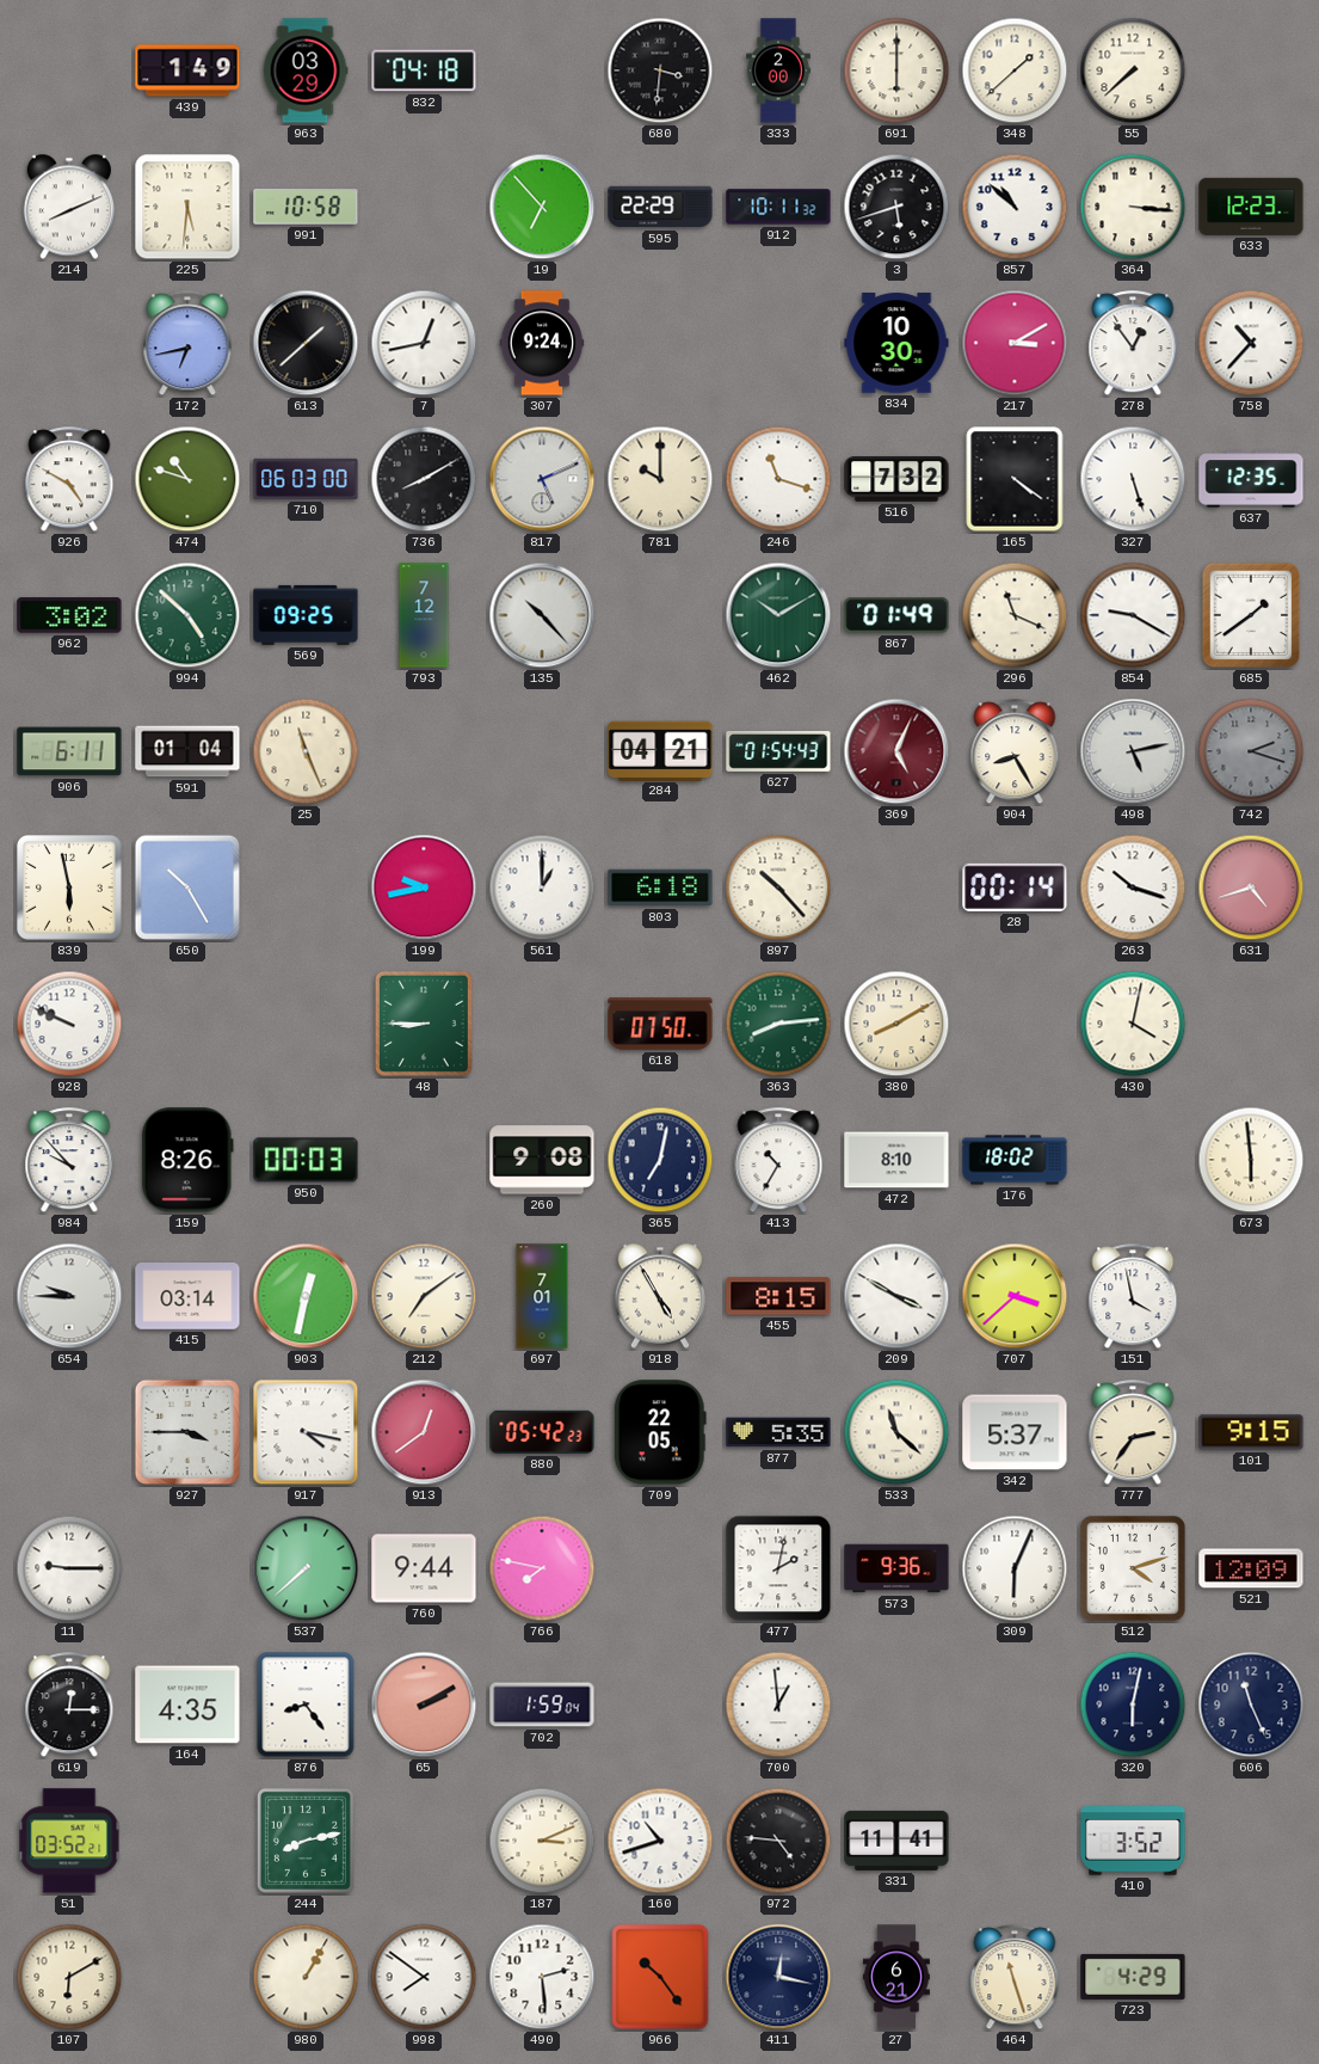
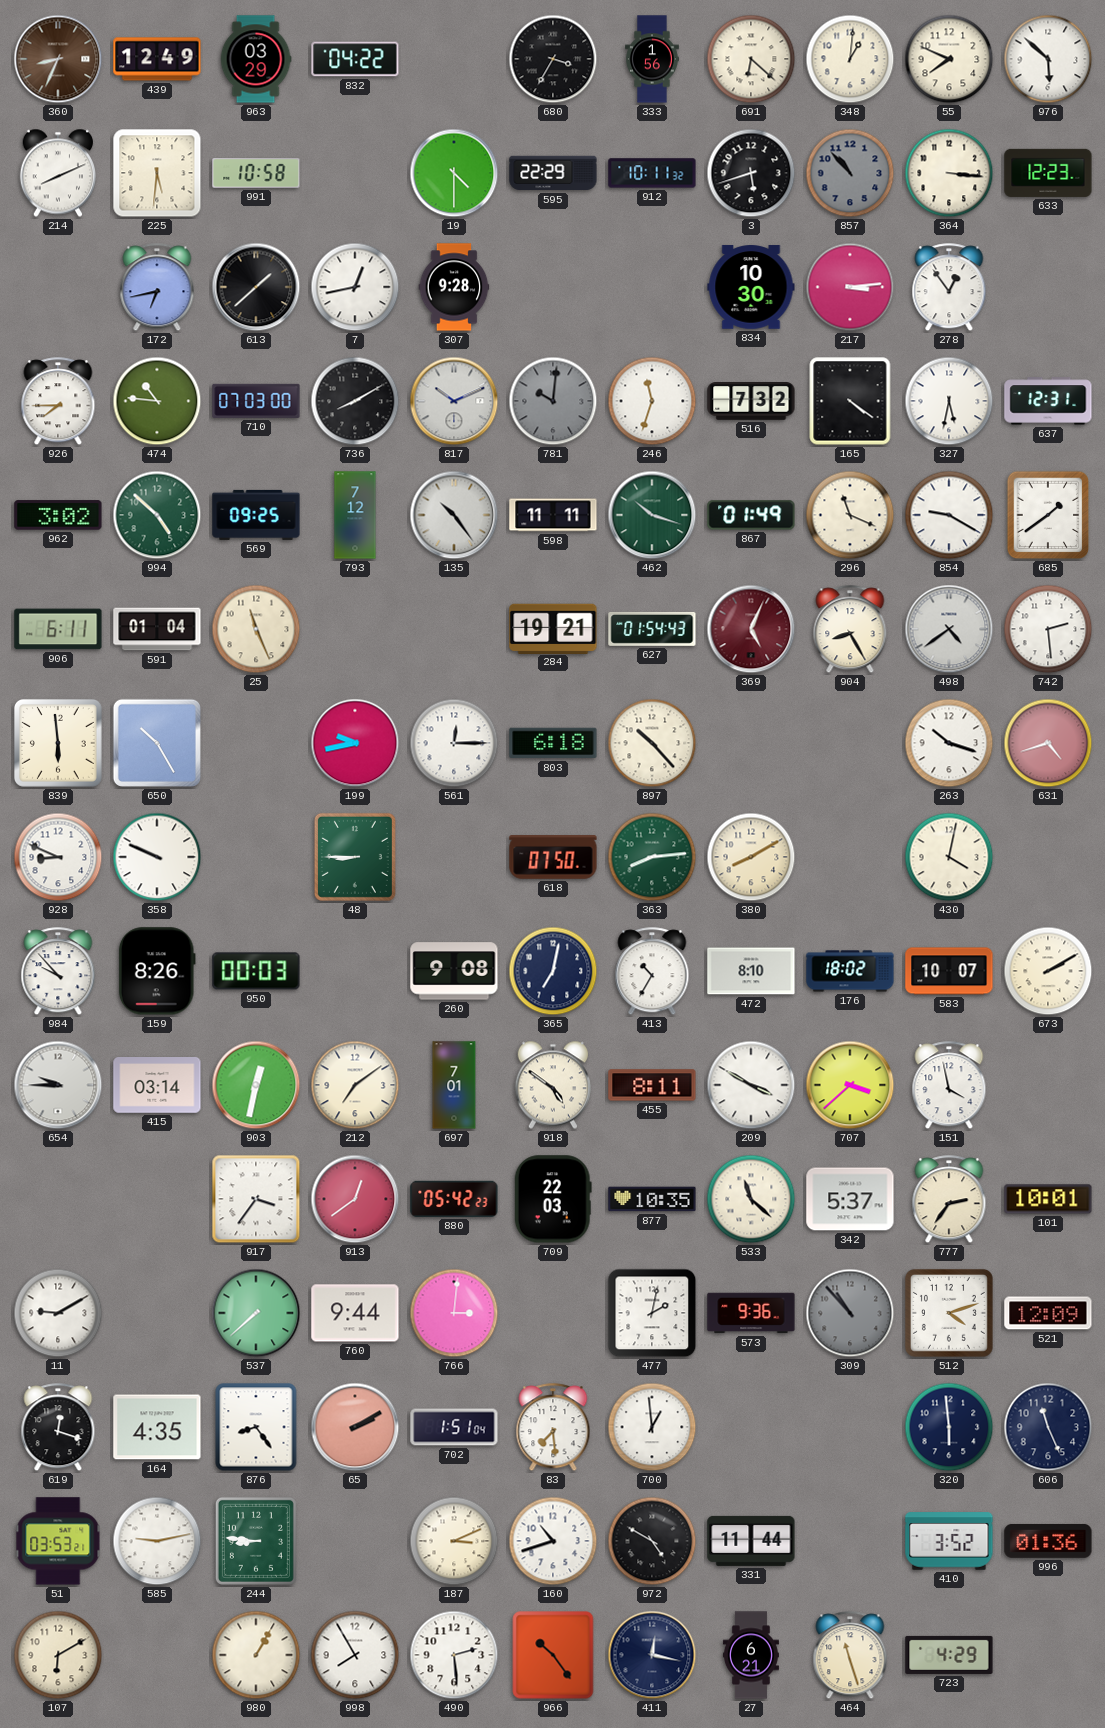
360: none -> 8:34 (58, 59)
439: 1:49 -> 12:49 (157, 59)
832: 04:18 -> 04:22 (355, 59)
680: 3:31 -> 3:35 (553, 59)
333: 2:00 -> 1:56 (653, 59)
691: 6:00 -> 6:22 (751, 59)
348: 1:38 -> 1:01 (850, 59)
55: 7:38 -> 7:49 (949, 59)
976: none -> 5:52 (1048, 59)
19: 6:53 -> 4:30 (454, 173)
857: 10:52 -> 10:53 (850, 173)
857 dial: white -> grey (850, 173)
307: 9:24 -> 9:28 (454, 287)
217: 3:10 -> 3:14 (850, 287)
758: 10:37 -> none (1251, 343)
926: 4:50 -> 7:45 (58, 402)
474: 10:48 -> 10:46 (157, 401)
710: 06:03 -> 07:03 (256, 401)
817: 5:11 -> 10:11 (454, 401)
781: 10:00 -> 10:01 (553, 401)
781 dial: cream -> grey (553, 401)
246: 11:18 -> 11:33 (652, 401)
327: 5:27 -> 5:32 (949, 401)
637: 12:35 -> 12:31 (1048, 401)
135: 10:23 -> 10:24 (454, 515)
598: none -> 11:11 (553, 515)
462: 10:10 -> 10:18 (652, 515)
284: 04:21 -> 19:21 (553, 628)
498: 5:13 -> 4:39 (949, 629)
742: 2:18 -> 2:29 (1048, 629)
742 dial: grey -> white (1048, 629)
839: 5:58 -> 5:59 (58, 743)
561: 1:00 -> 12:15 (454, 743)
28: 00:14 -> none (1015, 887)
928: 9:49 -> 8:49 (58, 857)
358: none -> 9:49 (157, 857)
583: none -> 10:07 (949, 971)
673: 5:59 -> 2:10 (1048, 971)
918: 4:55 -> 4:51 (552, 1085)
455: 8:15 -> 8:11 (652, 1085)
927: 3:45 -> none (187, 1432)
917: 4:17 -> 3:36 (256, 1199)
709: 22:05 -> 22:03 (553, 1199)
877: 5:35 -> 10:35 (652, 1199)
101: 9:15 -> 10:01 (1048, 1199)
11: 9:15 -> 9:10 (58, 1313)
766: 7:47 -> 3:01 (454, 1313)
309: 6:04 -> 10:53 (850, 1313)
309 dial: white -> grey (850, 1313)
619: 12:15 -> 12:18 (58, 1428)
702: 1:59 -> 1:51 (454, 1427)
83: none -> 7:29 (553, 1428)
320: 6:02 -> 5:59 (949, 1427)
51: 03:52 -> 03:53 (58, 1541)
585: none -> 9:13 (157, 1541)
244: 8:13 -> 8:46 (256, 1541)
972: 4:46 -> 4:50 (652, 1541)
331: 11:41 -> 11:44 (751, 1541)
996: none -> 01:36 (1048, 1541)
998: 7:51 -> 7:55 (355, 1655)
